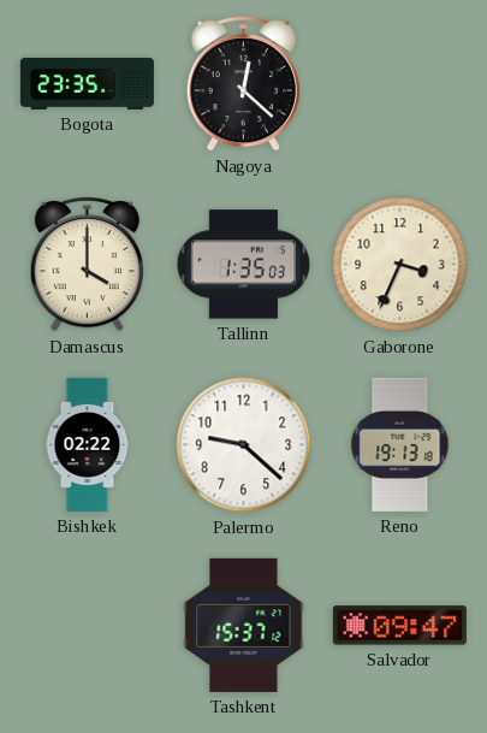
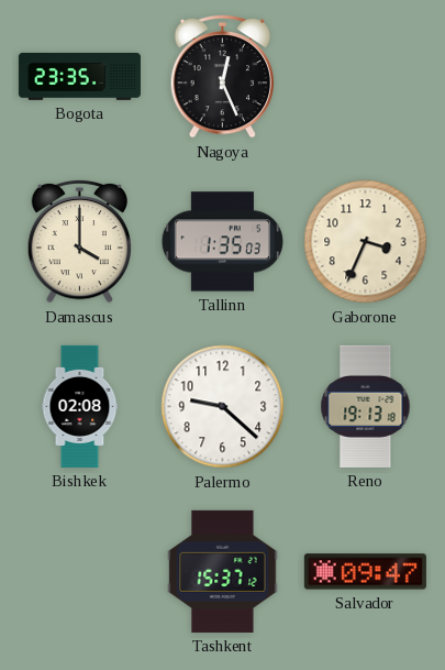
Nagoya: 12:22 -> 12:26 (223, 76)
Bishkek: 02:22 -> 02:08 (80, 406)
